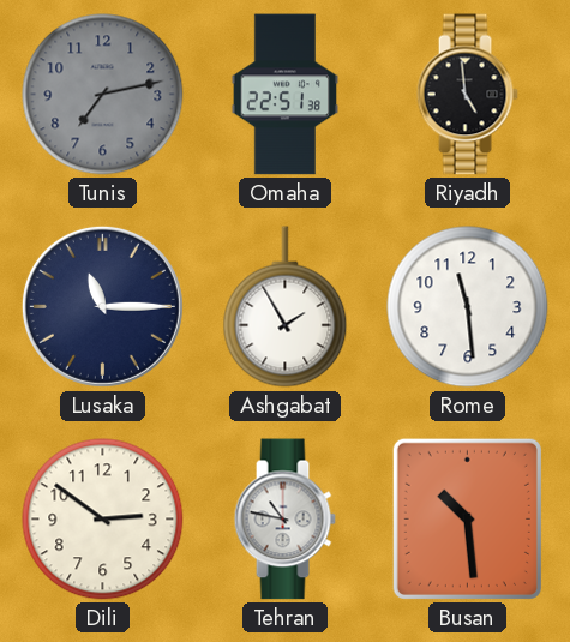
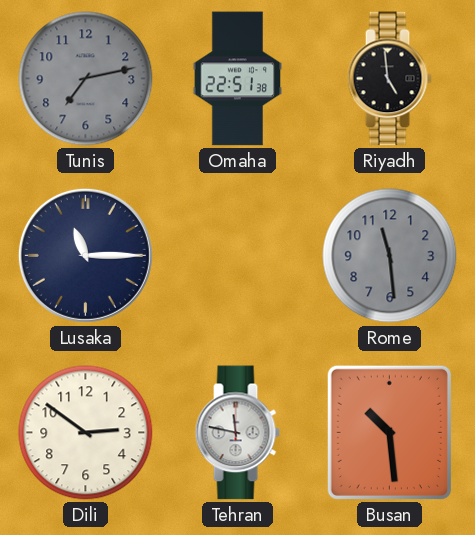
Ashgabat: 1:55 -> none (286, 307)
Rome dial: white -> grey (390, 256)
Tehran: 10:47 -> 11:47 (237, 433)
